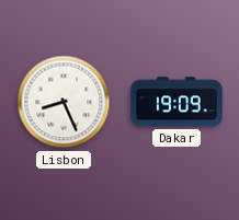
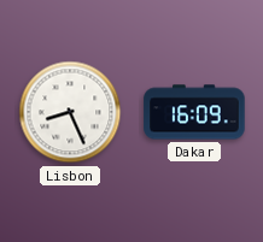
Dakar: 19:09 -> 16:09 (194, 112)
